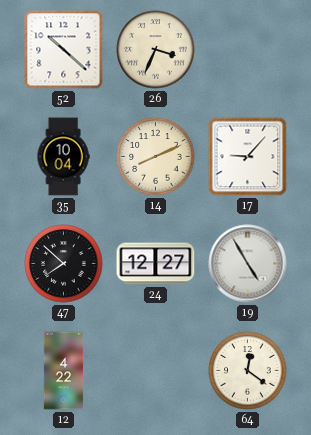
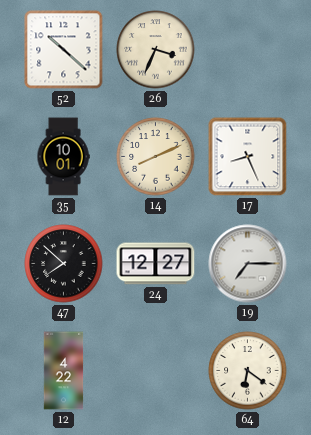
35: 10:04 -> 10:01 (63, 157)
17: 9:07 -> 8:26 (248, 157)
19: 4:55 -> 7:15 (248, 264)
64: 12:21 -> 6:21 (248, 371)
